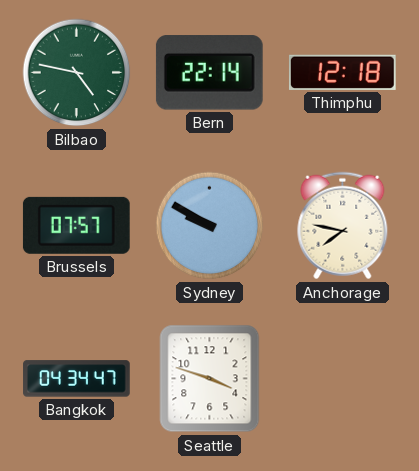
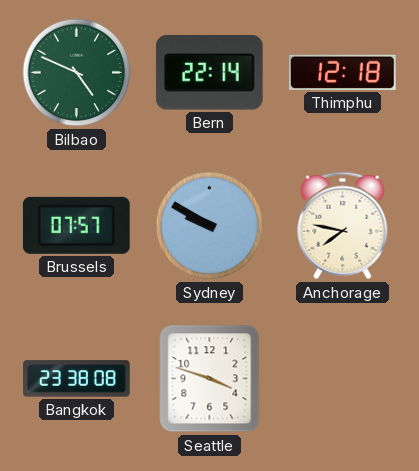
Bilbao: 4:47 -> 4:49 (77, 73)
Bangkok: 04:34 -> 23:38 (77, 379)
